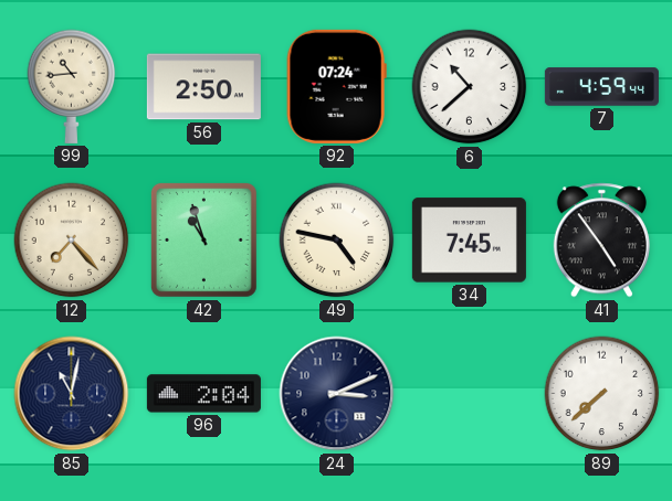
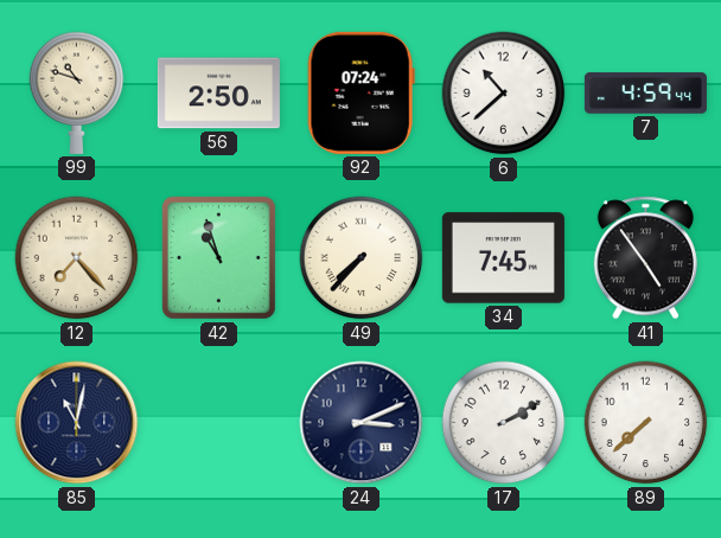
99: 10:44 -> 10:48 (77, 92)
49: 4:47 -> 7:37 (362, 258)
96: 2:04 -> none (203, 394)
17: none -> 2:10 (504, 423)
